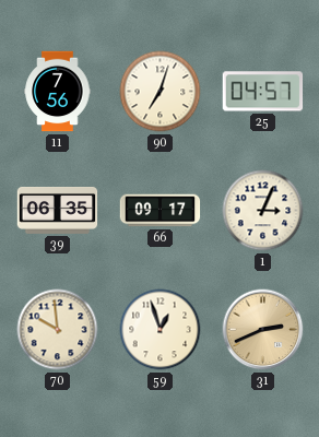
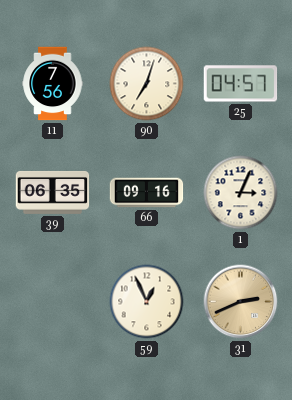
66: 09:17 -> 09:16 (147, 193)
70: 9:59 -> none (58, 330)
59: 12:57 -> 12:56 (147, 302)
